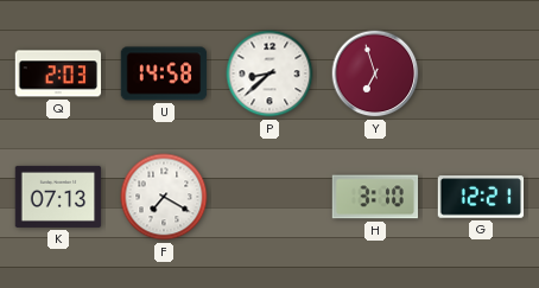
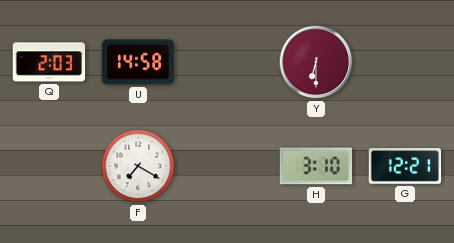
P: 8:38 -> none (269, 73)
Y: 6:57 -> 6:30 (316, 62)
K: 07:13 -> none (58, 197)
